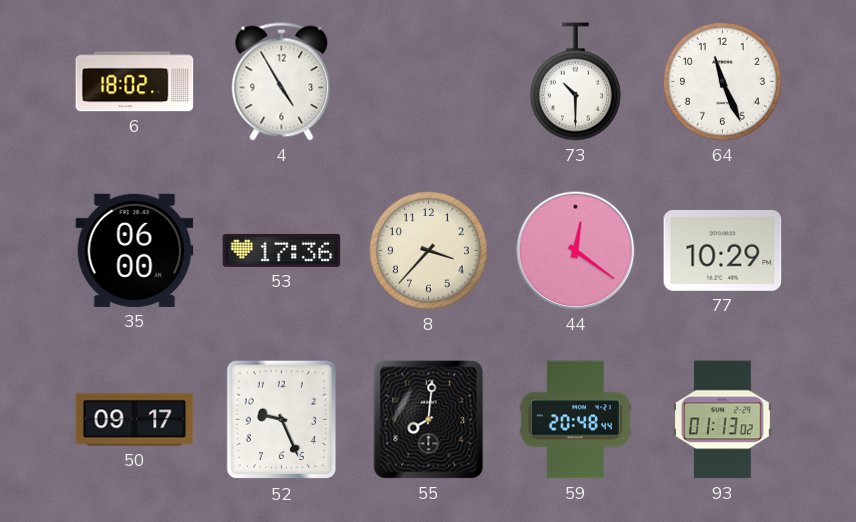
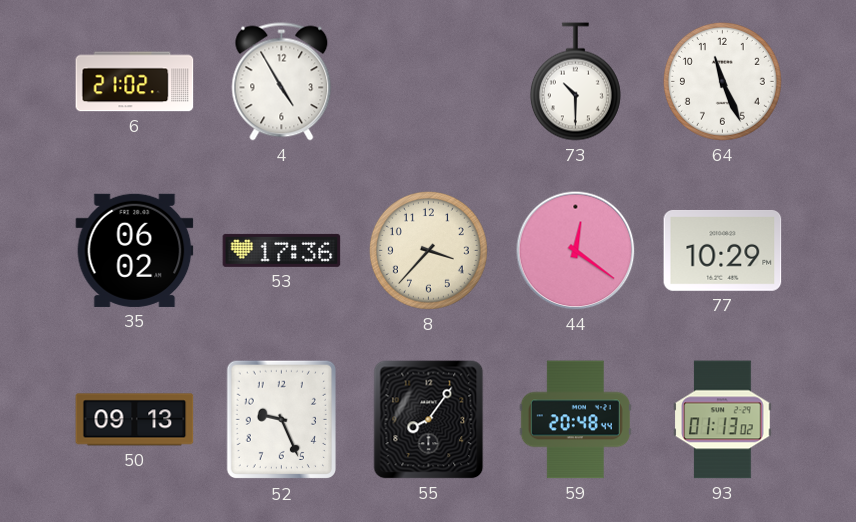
6: 18:02 -> 21:02 (135, 82)
35: 06:00 -> 06:02 (135, 250)
50: 09:17 -> 09:13 (135, 420)
55: 8:01 -> 8:06 (429, 420)
